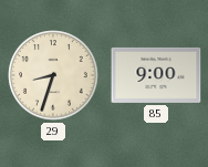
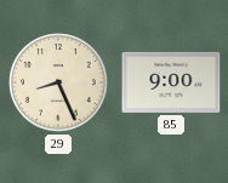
29: 8:33 -> 8:26 (58, 82)
